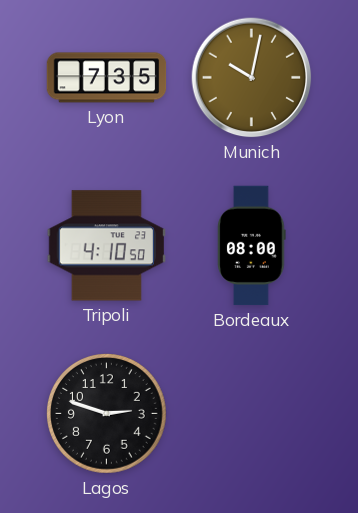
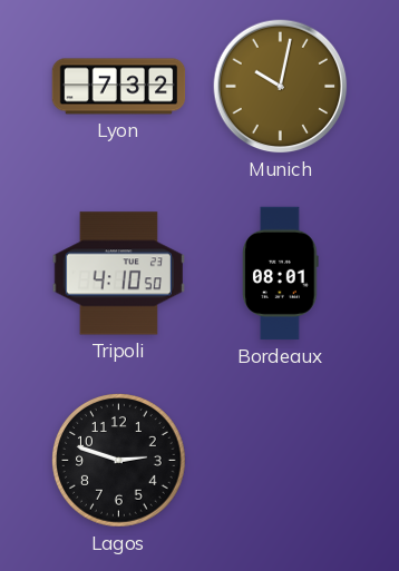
Lyon: 7:35 -> 7:32 (119, 87)
Bordeaux: 08:00 -> 08:01 (281, 274)
